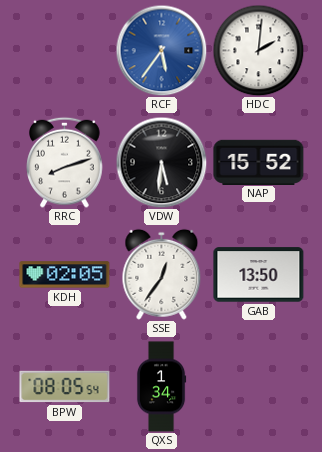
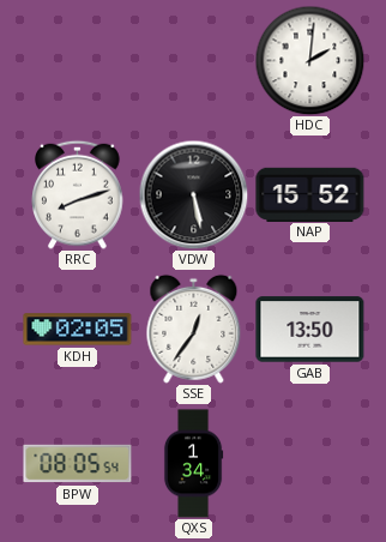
RCF: 5:36 -> none (161, 50)
VDW: 5:31 -> 5:28 (193, 194)
